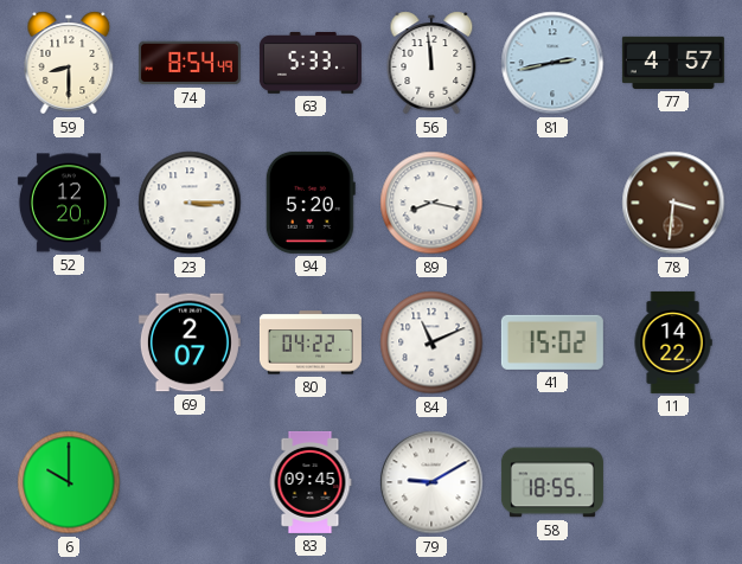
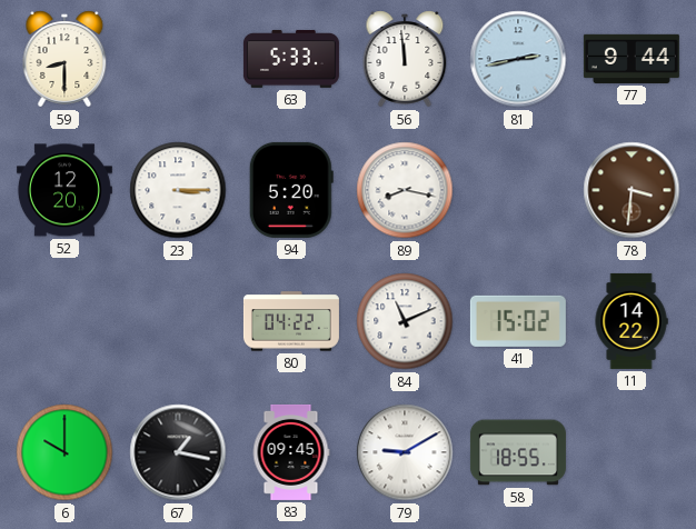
74: 8:54 -> none (190, 63)
77: 4:57 -> 9:44 (632, 59)
69: 2:07 -> none (190, 342)
67: none -> 1:17 (178, 452)
